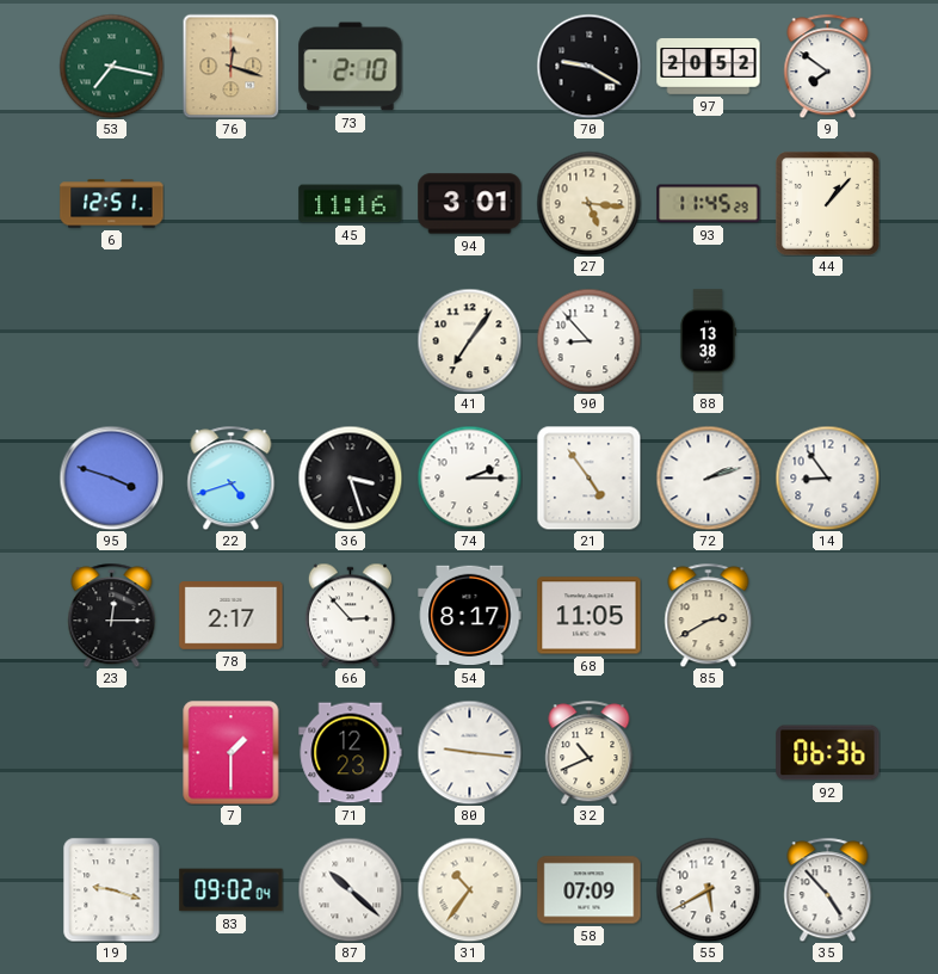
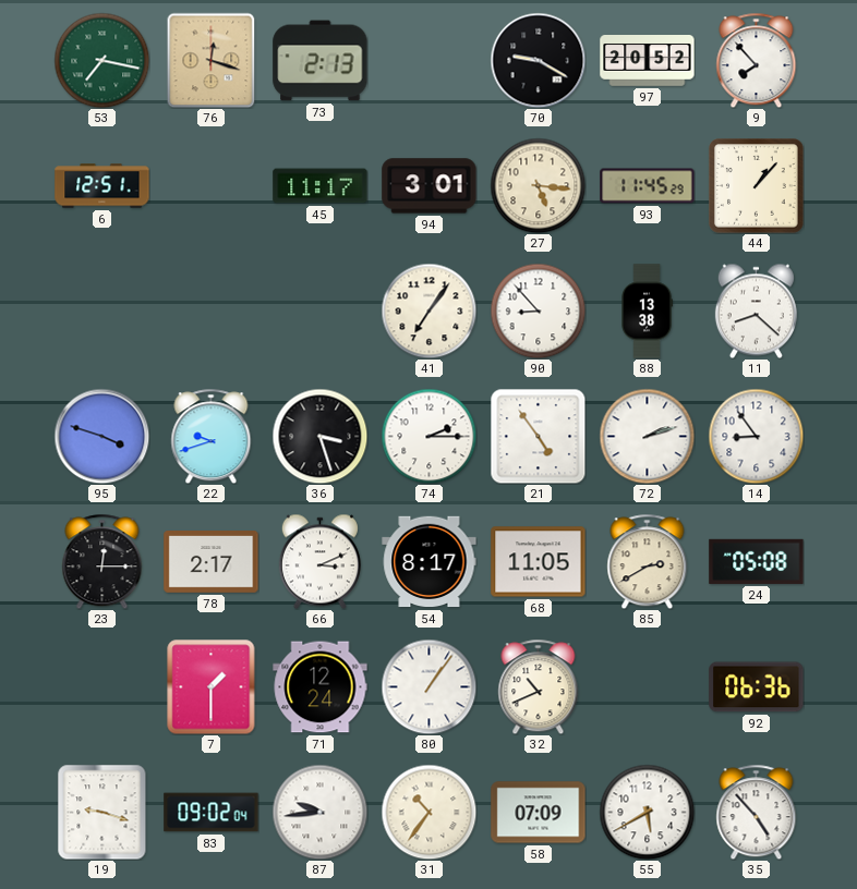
73: 2:10 -> 2:13 (321, 61)
9: 7:51 -> 7:53 (757, 60)
45: 11:16 -> 11:17 (321, 186)
11: none -> 8:22 (756, 310)
22: 4:42 -> 9:42 (212, 436)
66: 2:53 -> 3:11 (319, 561)
24: none -> 05:08 (757, 561)
71: 12:23 -> 12:24 (321, 687)
80: 9:16 -> 1:06 (428, 686)
87: 10:22 -> 9:44 (319, 812)
